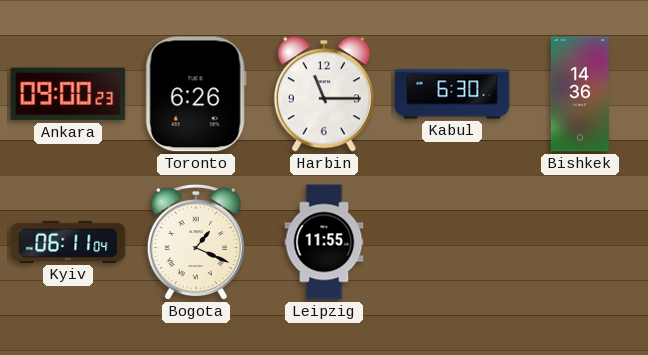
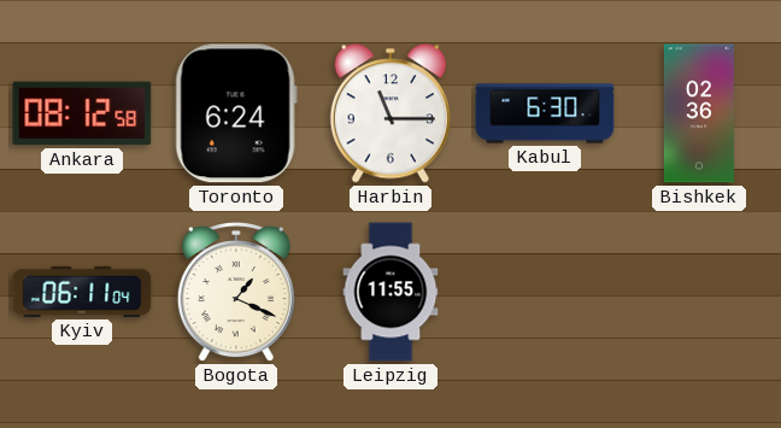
Ankara: 09:00 -> 08:12 (82, 113)
Toronto: 6:26 -> 6:24 (236, 113)
Bishkek: 14:36 -> 02:36 (699, 113)
